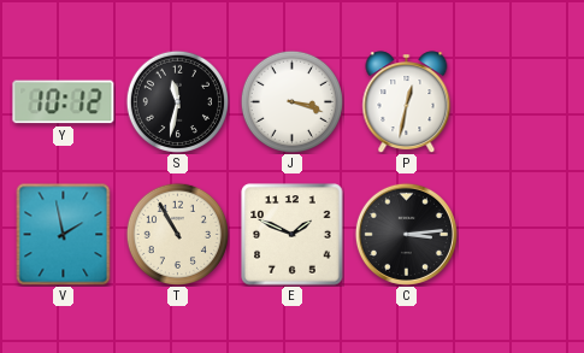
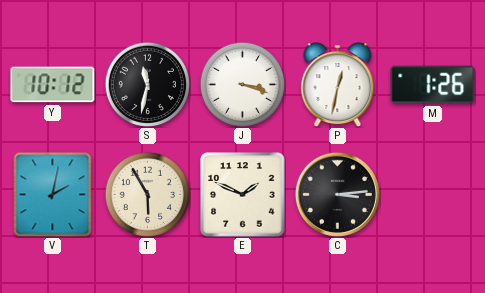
M: none -> 1:26 (433, 85)
V: 1:58 -> 2:02 (53, 194)
T: 10:55 -> 5:55 (147, 194)
